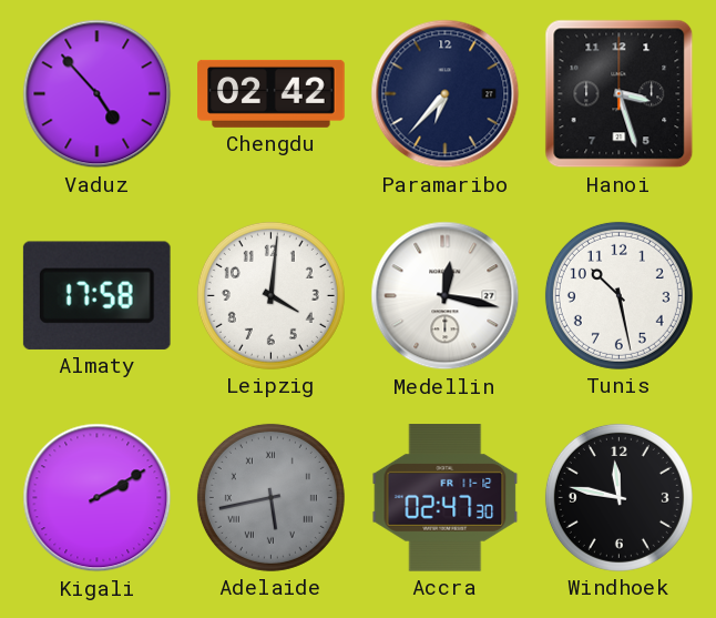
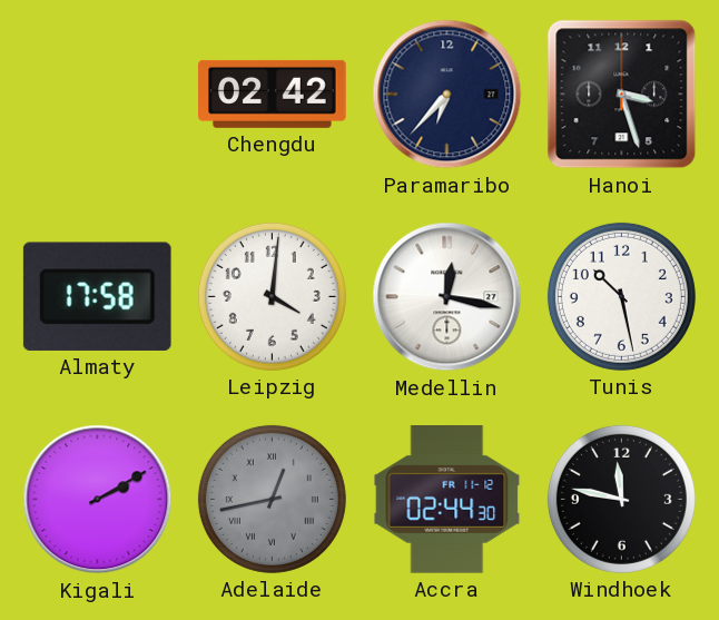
Vaduz: 4:53 -> none (98, 94)
Adelaide: 5:43 -> 12:43 (272, 499)
Accra: 02:47 -> 02:44 (447, 500)
